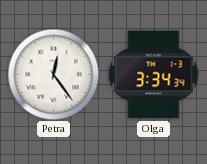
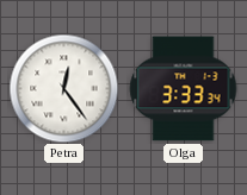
Olga: 3:34 -> 3:33 (183, 89)
